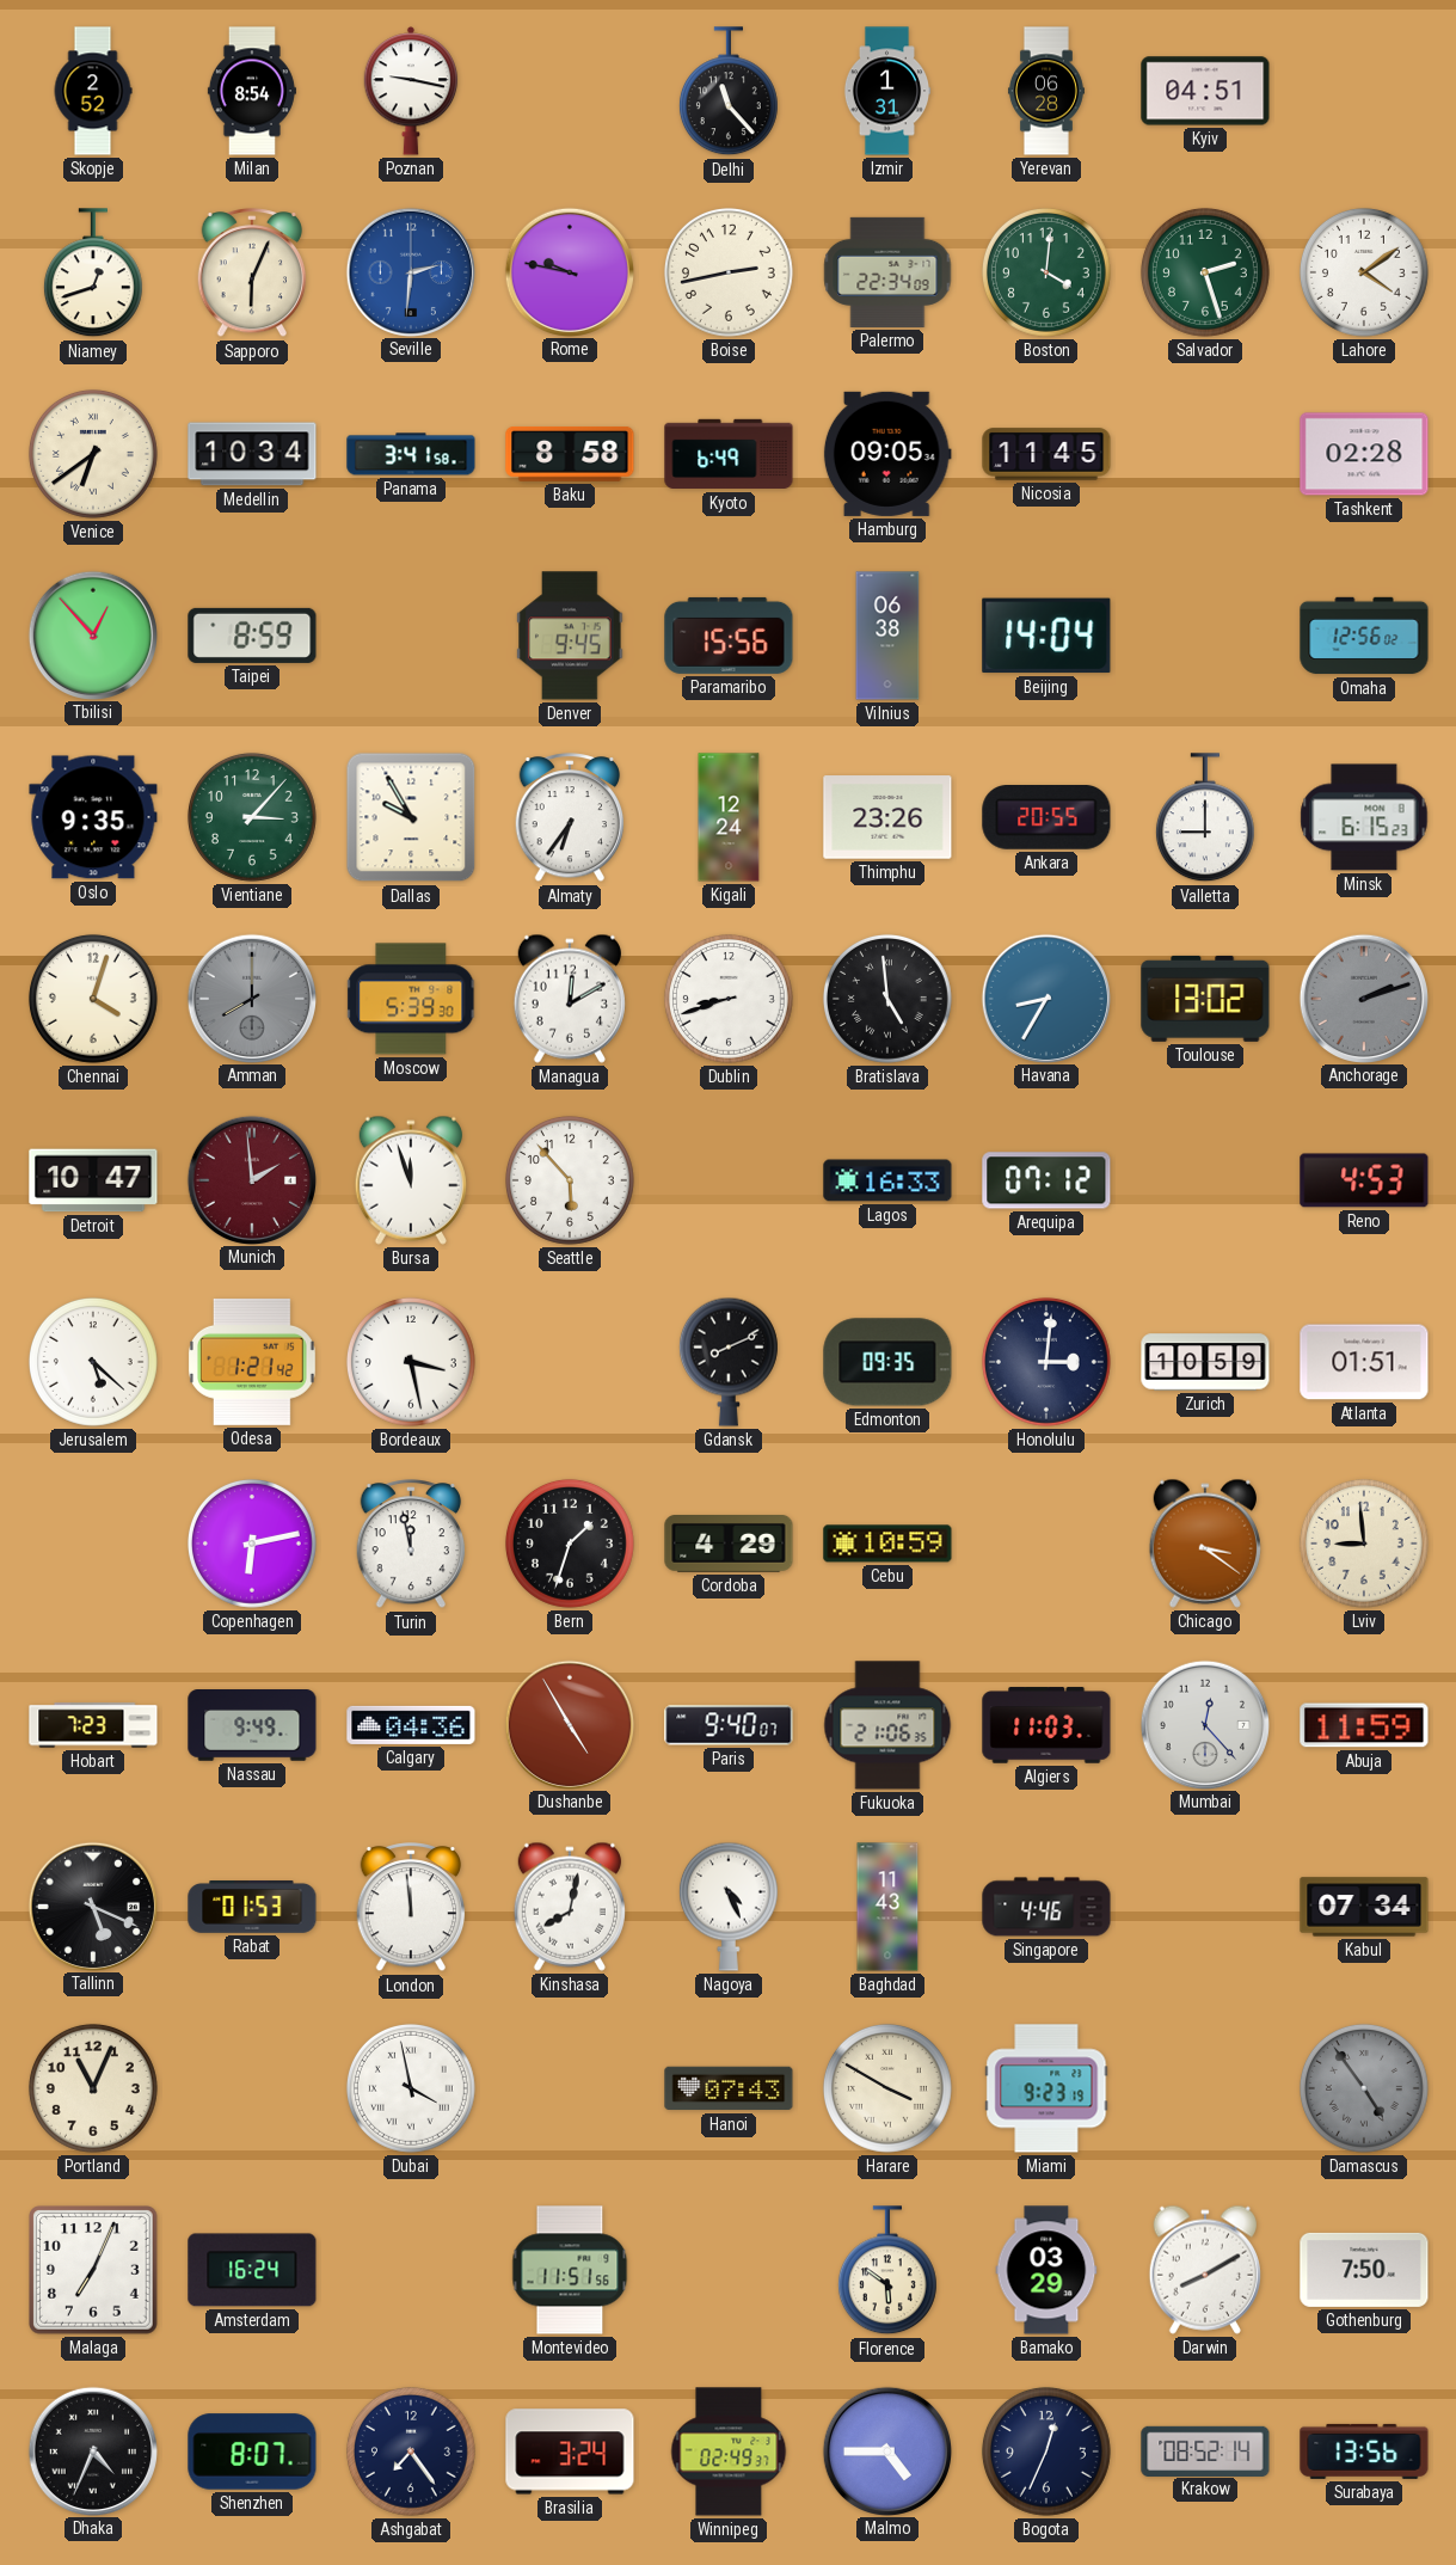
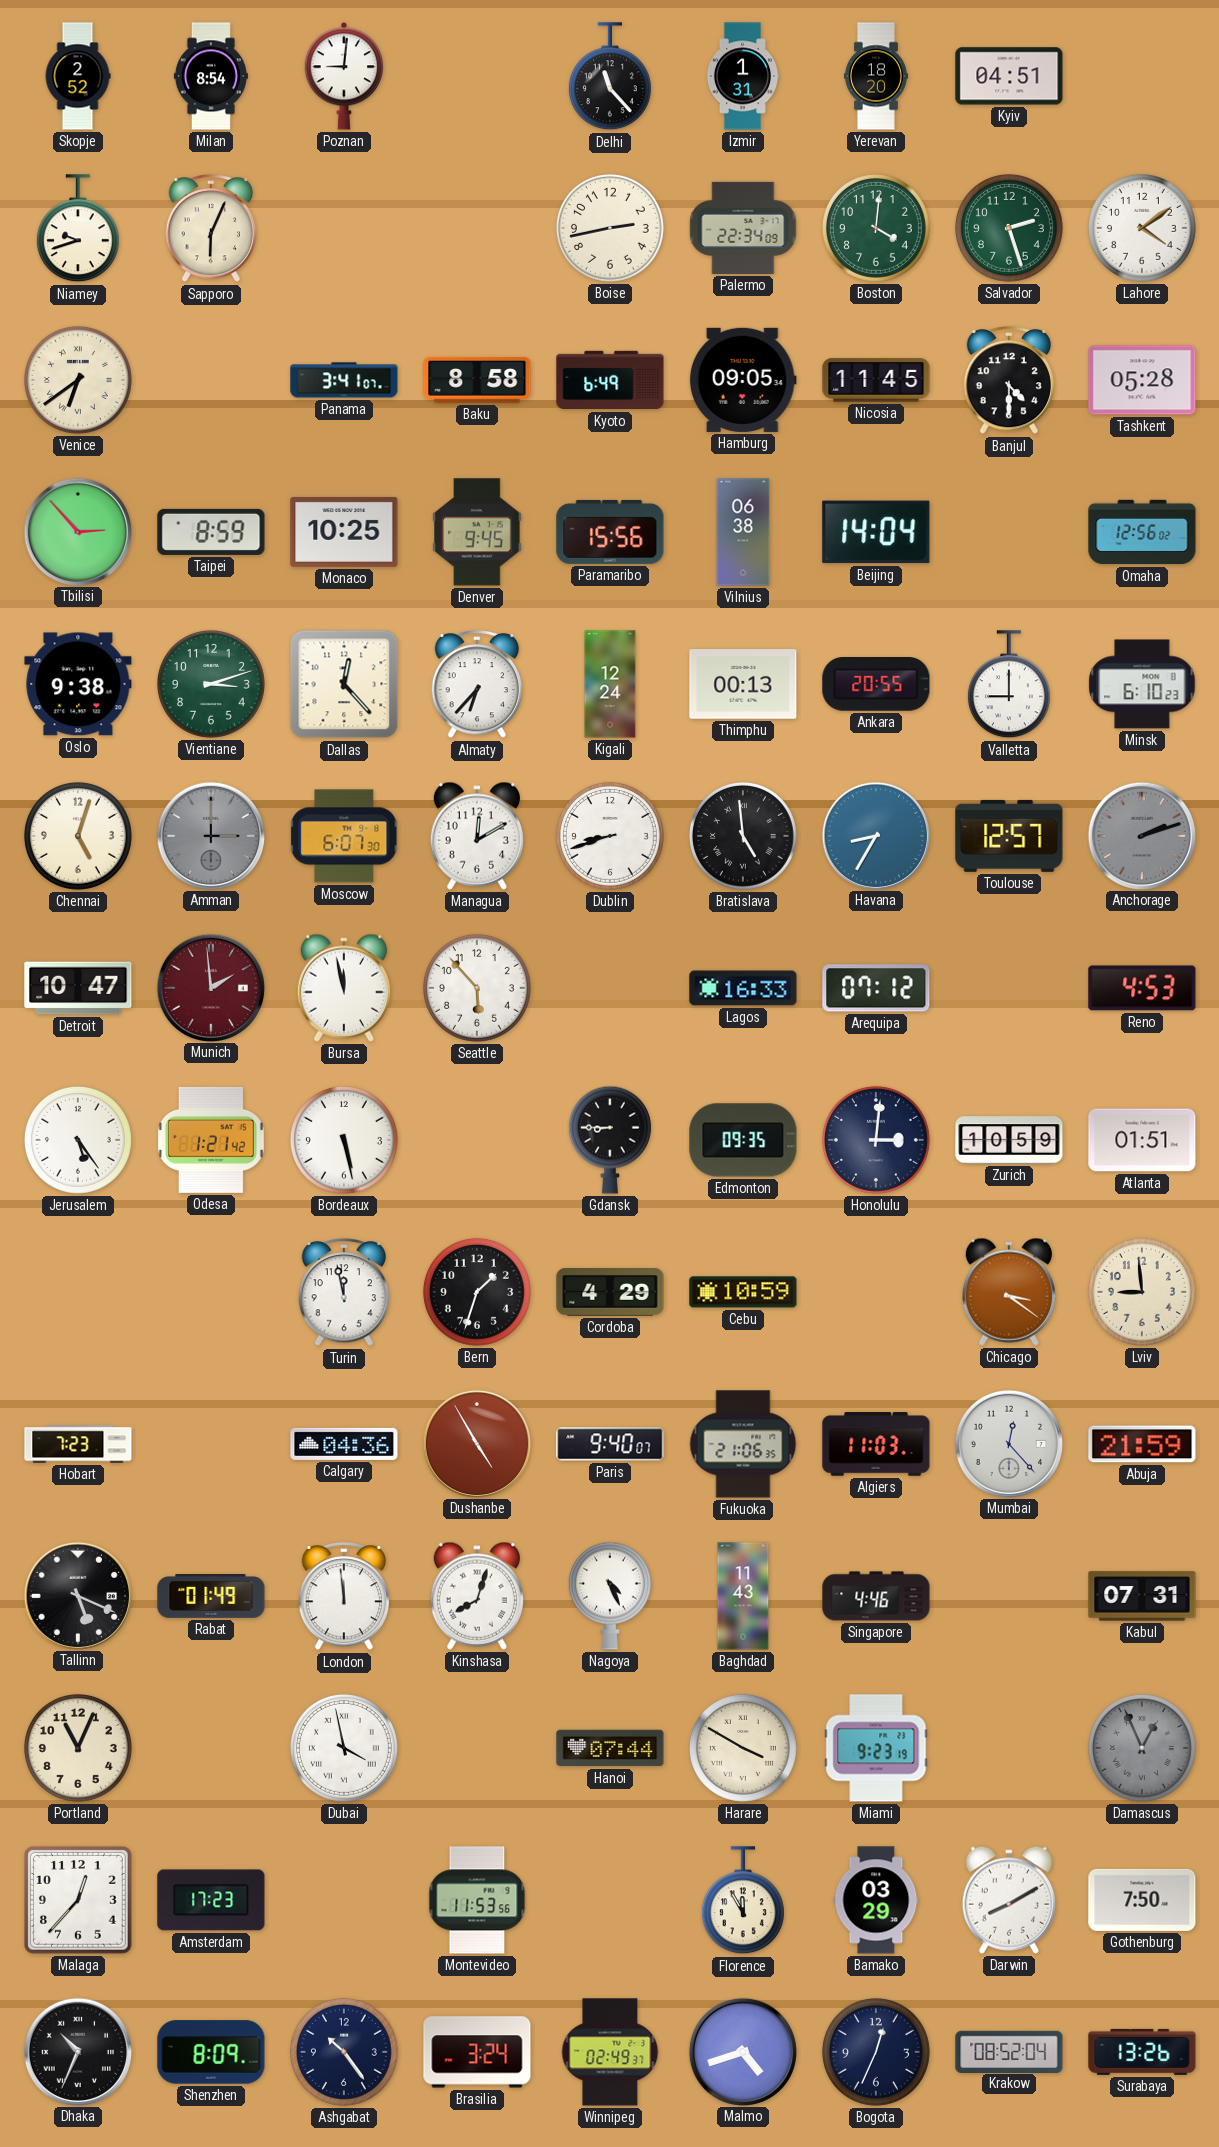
Poznan: 9:17 -> 9:01 (344, 76)
Yerevan: 06:28 -> 18:20 (876, 76)
Niamey: 12:42 -> 9:42 (78, 229)
Seville: 2:31 -> none (410, 271)
Rome: 9:47 -> none (569, 271)
Medellin: 10:34 -> none (252, 454)
Panama: 3:41:58 -> 3:41:07 (344, 380)
Banjul: none -> 4:30 (1009, 381)
Tashkent: 02:28 -> 05:28 (1142, 380)
Tbilisi: 12:53 -> 2:53 (77, 531)
Monaco: none -> 10:25 (344, 532)
Oslo: 9:35 -> 9:38 (78, 684)
Vientiane: 3:07 -> 3:12 (211, 684)
Dallas: 9:55 -> 12:23 (344, 684)
Almaty: 6:36 -> 6:37 (477, 685)
Thimphu: 23:26 -> 00:13 (743, 684)
Minsk: 6:15 -> 6:10 (1142, 684)
Chennai: 4:03 -> 5:03 (78, 836)
Amman: 8:00 -> 3:00 (210, 835)
Moscow: 5:39 -> 6:07 (345, 836)
Toulouse: 13:02 -> 12:57 (1009, 836)
Bursa: 11:57 -> 11:58 (344, 988)
Jerusalem: 5:22 -> 5:24 (78, 1140)
Bordeaux: 3:28 -> 5:28 (344, 1140)
Gdansk: 8:11 -> 8:45 (610, 1140)
Copenhagen: 6:13 -> none (252, 1544)
Nassau: 9:49 -> none (252, 1725)
Abuja: 11:59 -> 21:59 (1142, 1444)
Rabat: 01:53 -> 01:49 (211, 1597)
Kinshasa: 8:02 -> 8:03 (477, 1596)
Kabul: 07:34 -> 07:31 (1142, 1596)
Hanoi: 07:43 -> 07:44 (610, 1748)
Damascus: 4:54 -> 12:56 (1142, 1748)
Malaga: 7:04 -> 12:37 (79, 1901)
Amsterdam: 16:24 -> 17:23 (211, 1900)
Montevideo: 11:51 -> 11:53 (477, 1900)
Florence: 5:51 -> 11:55 (743, 1901)
Dhaka: 4:34 -> 10:34 (77, 2051)
Shenzhen: 8:07 -> 8:09 (211, 2052)
Ashgabat: 7:24 -> 10:24 (344, 2052)
Malmo: 4:45 -> 4:42 (742, 2051)
Krakow: 08:52:14 -> 08:52:04 (1009, 2051)
Surabaya: 13:56 -> 13:26 (1142, 2052)
